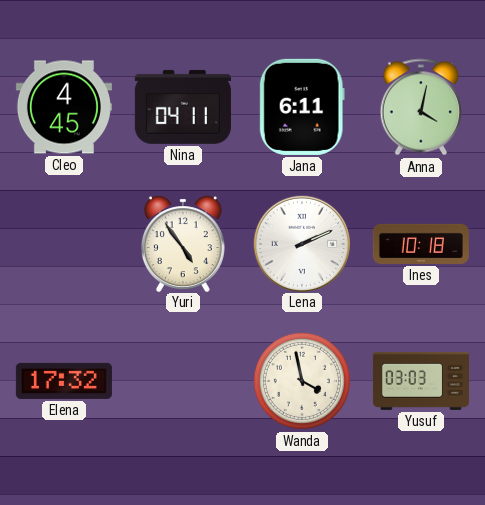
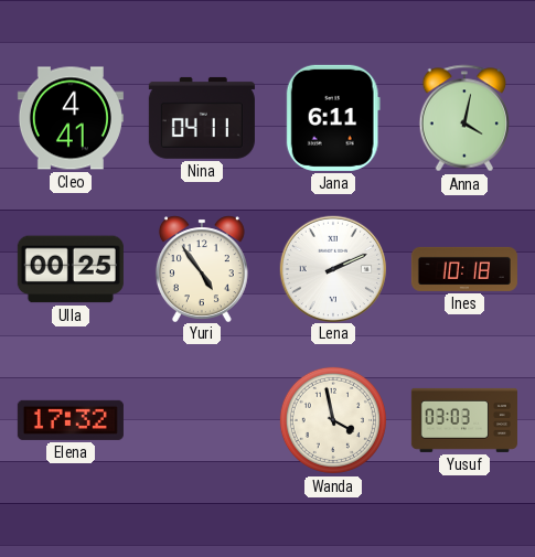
Cleo: 4:45 -> 4:41 (71, 118)
Ulla: none -> 00:25 (71, 269)
